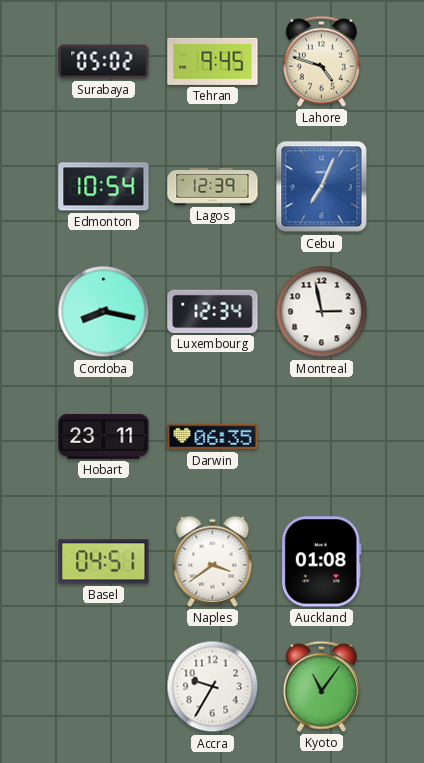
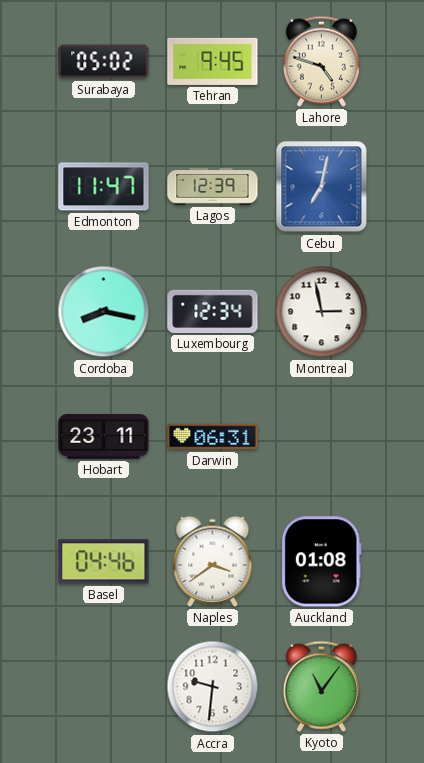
Edmonton: 10:54 -> 11:47 (104, 187)
Cebu: 7:04 -> 7:02 (322, 187)
Darwin: 06:35 -> 06:31 (213, 437)
Basel: 04:51 -> 04:46 (104, 562)
Accra: 9:35 -> 9:31 (213, 687)
